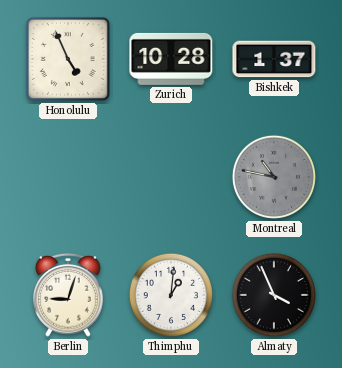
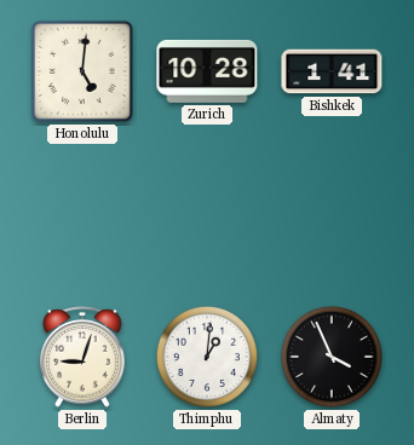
Honolulu: 4:56 -> 5:01 (82, 71)
Bishkek: 1:37 -> 1:41 (332, 71)
Montreal: 10:47 -> none (274, 177)
